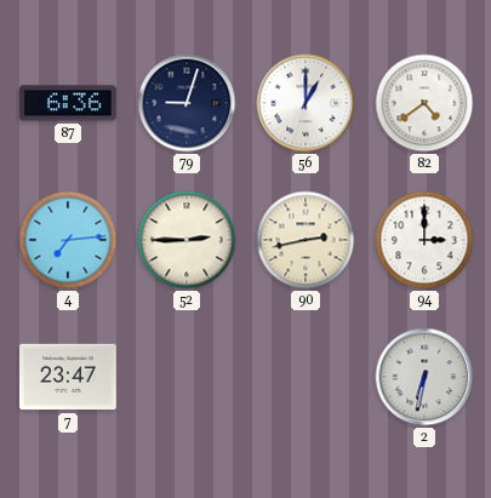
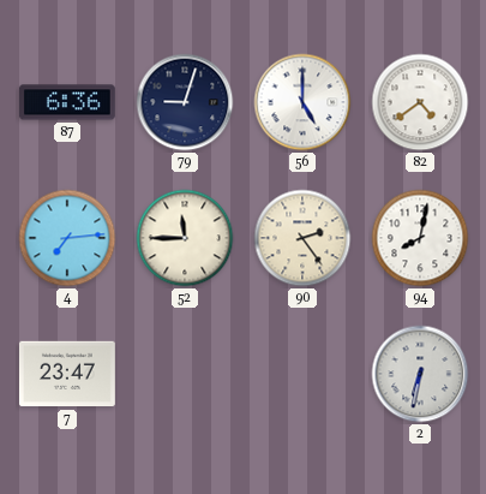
56: 1:00 -> 5:00 (302, 102)
52: 2:45 -> 11:45 (185, 238)
90: 2:43 -> 2:24 (302, 238)
94: 3:00 -> 8:02 (420, 238)
